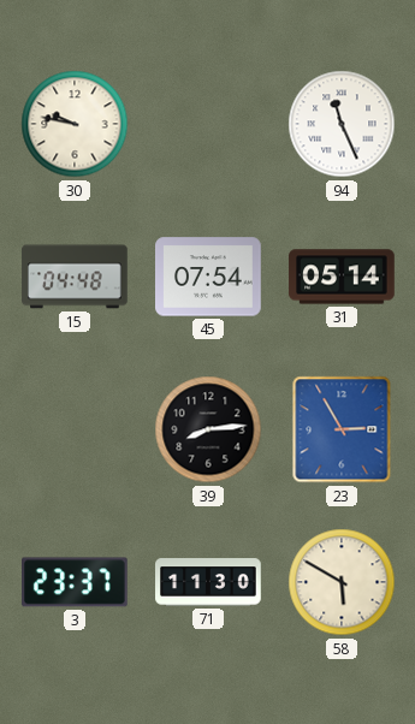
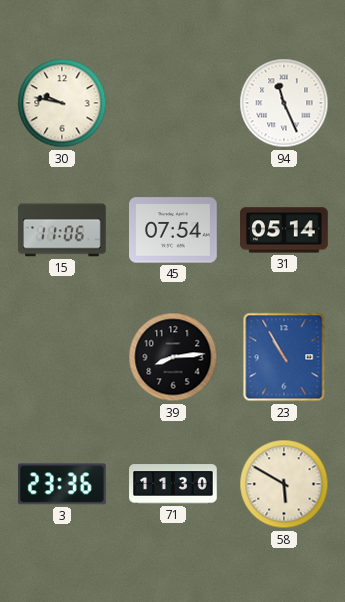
15: 04:48 -> 11:06 (62, 230)
23: 2:55 -> 10:55 (284, 357)
3: 23:37 -> 23:36 (63, 484)
